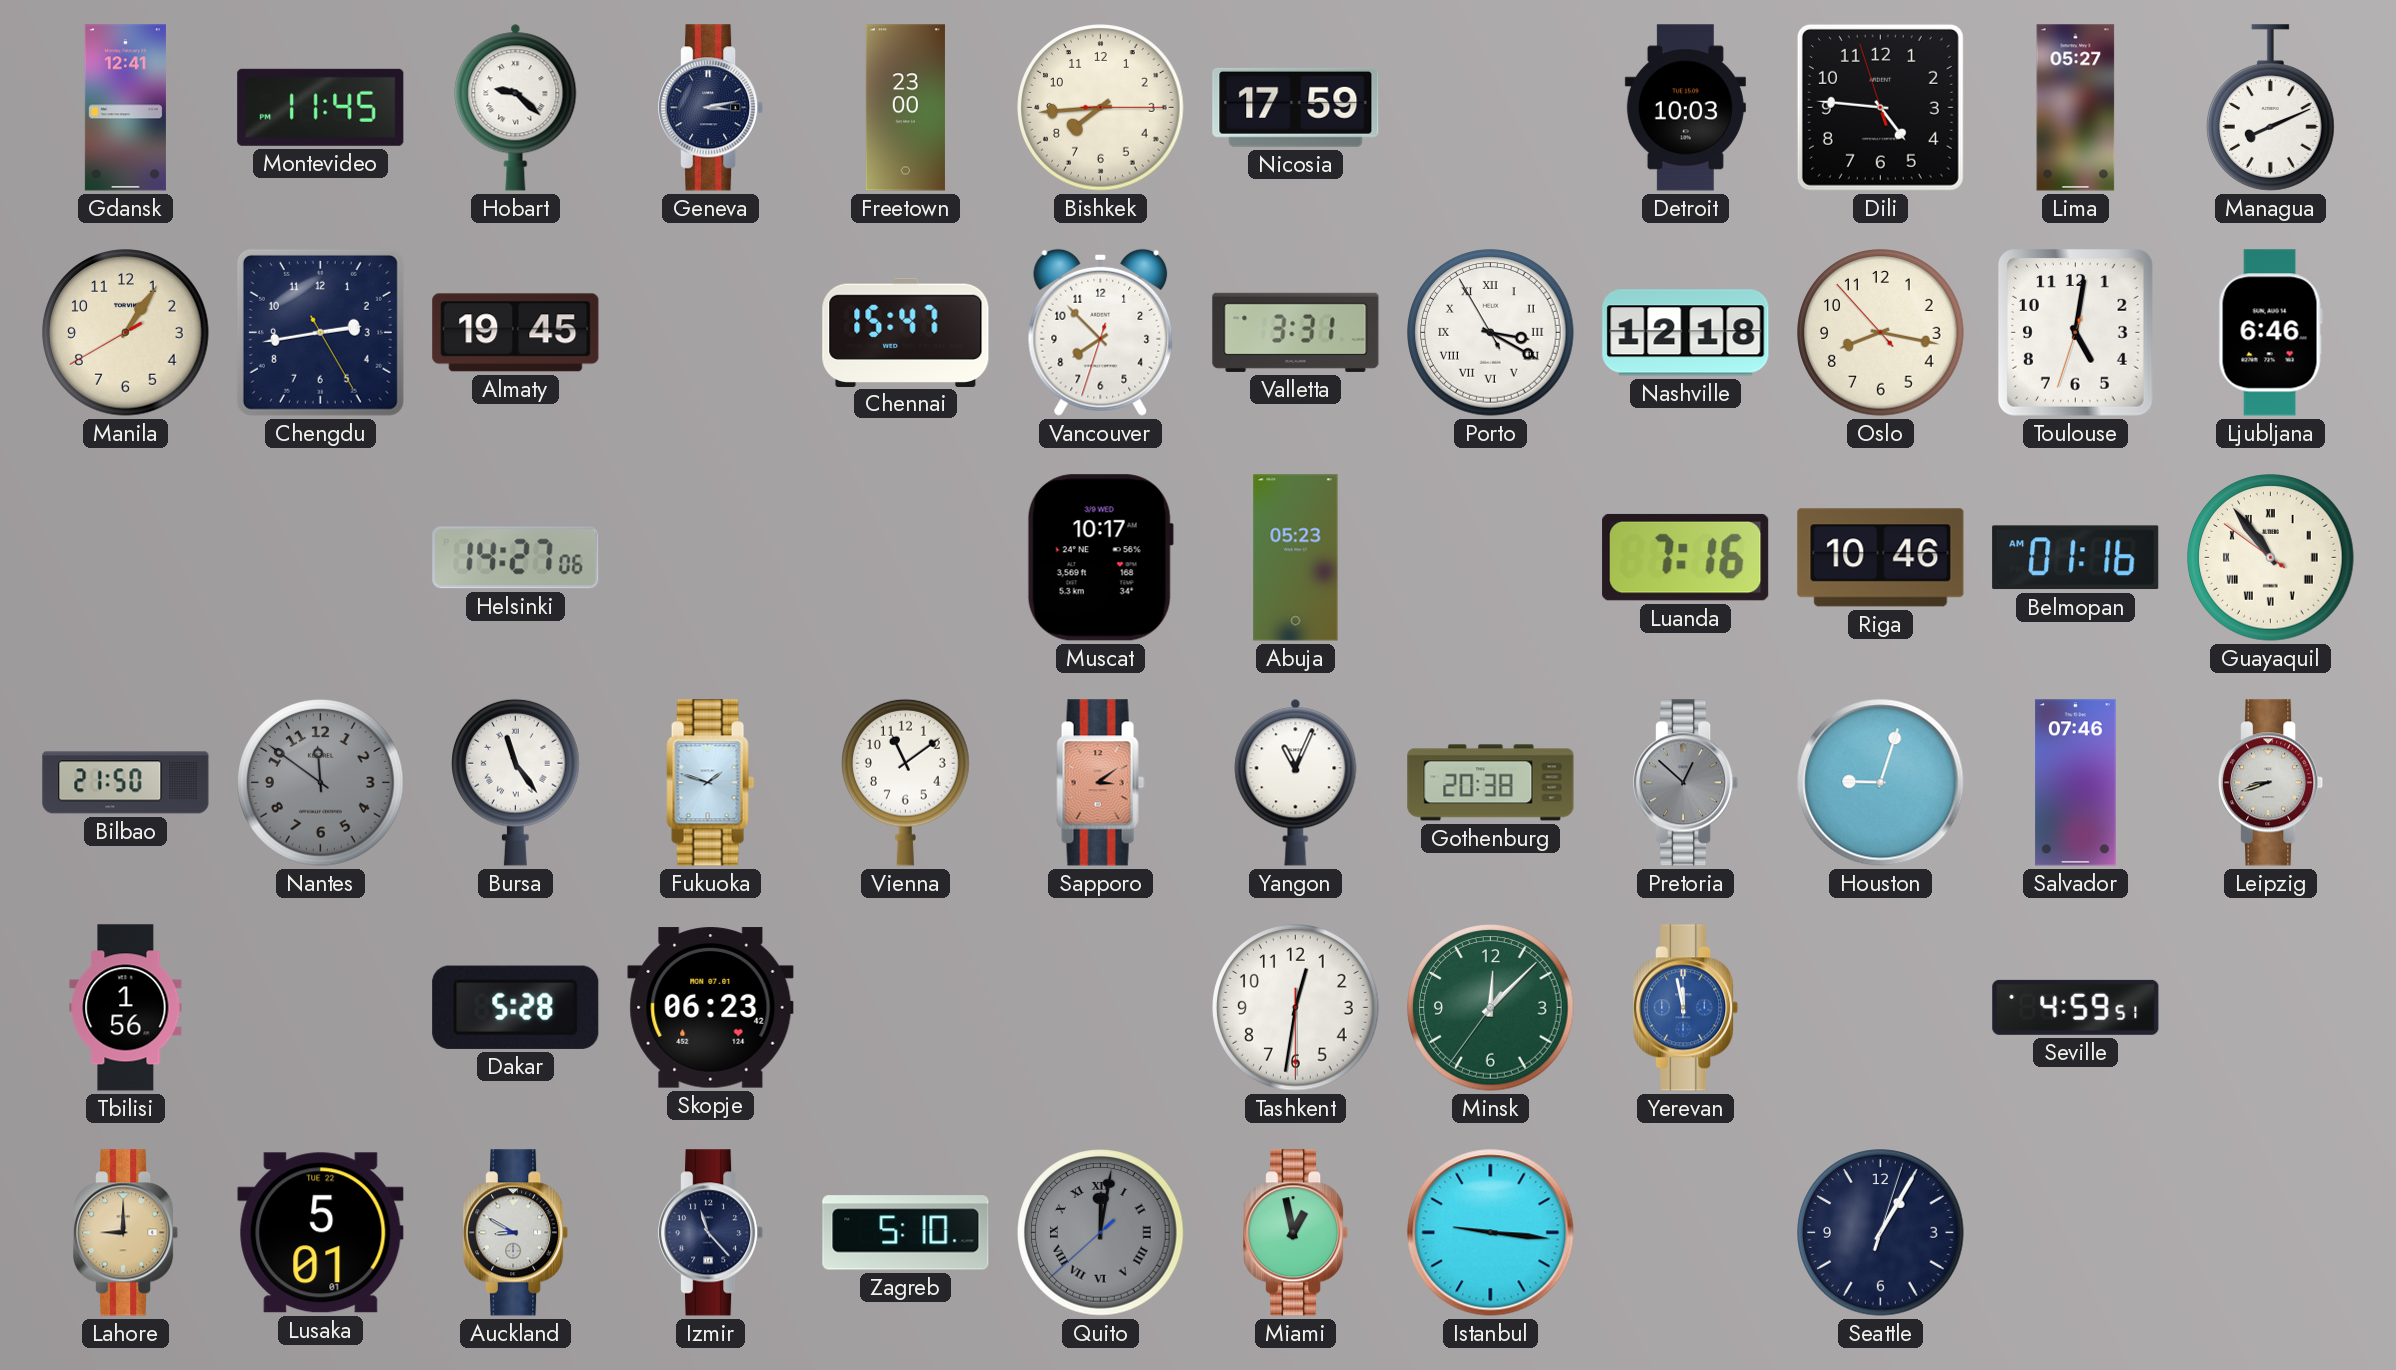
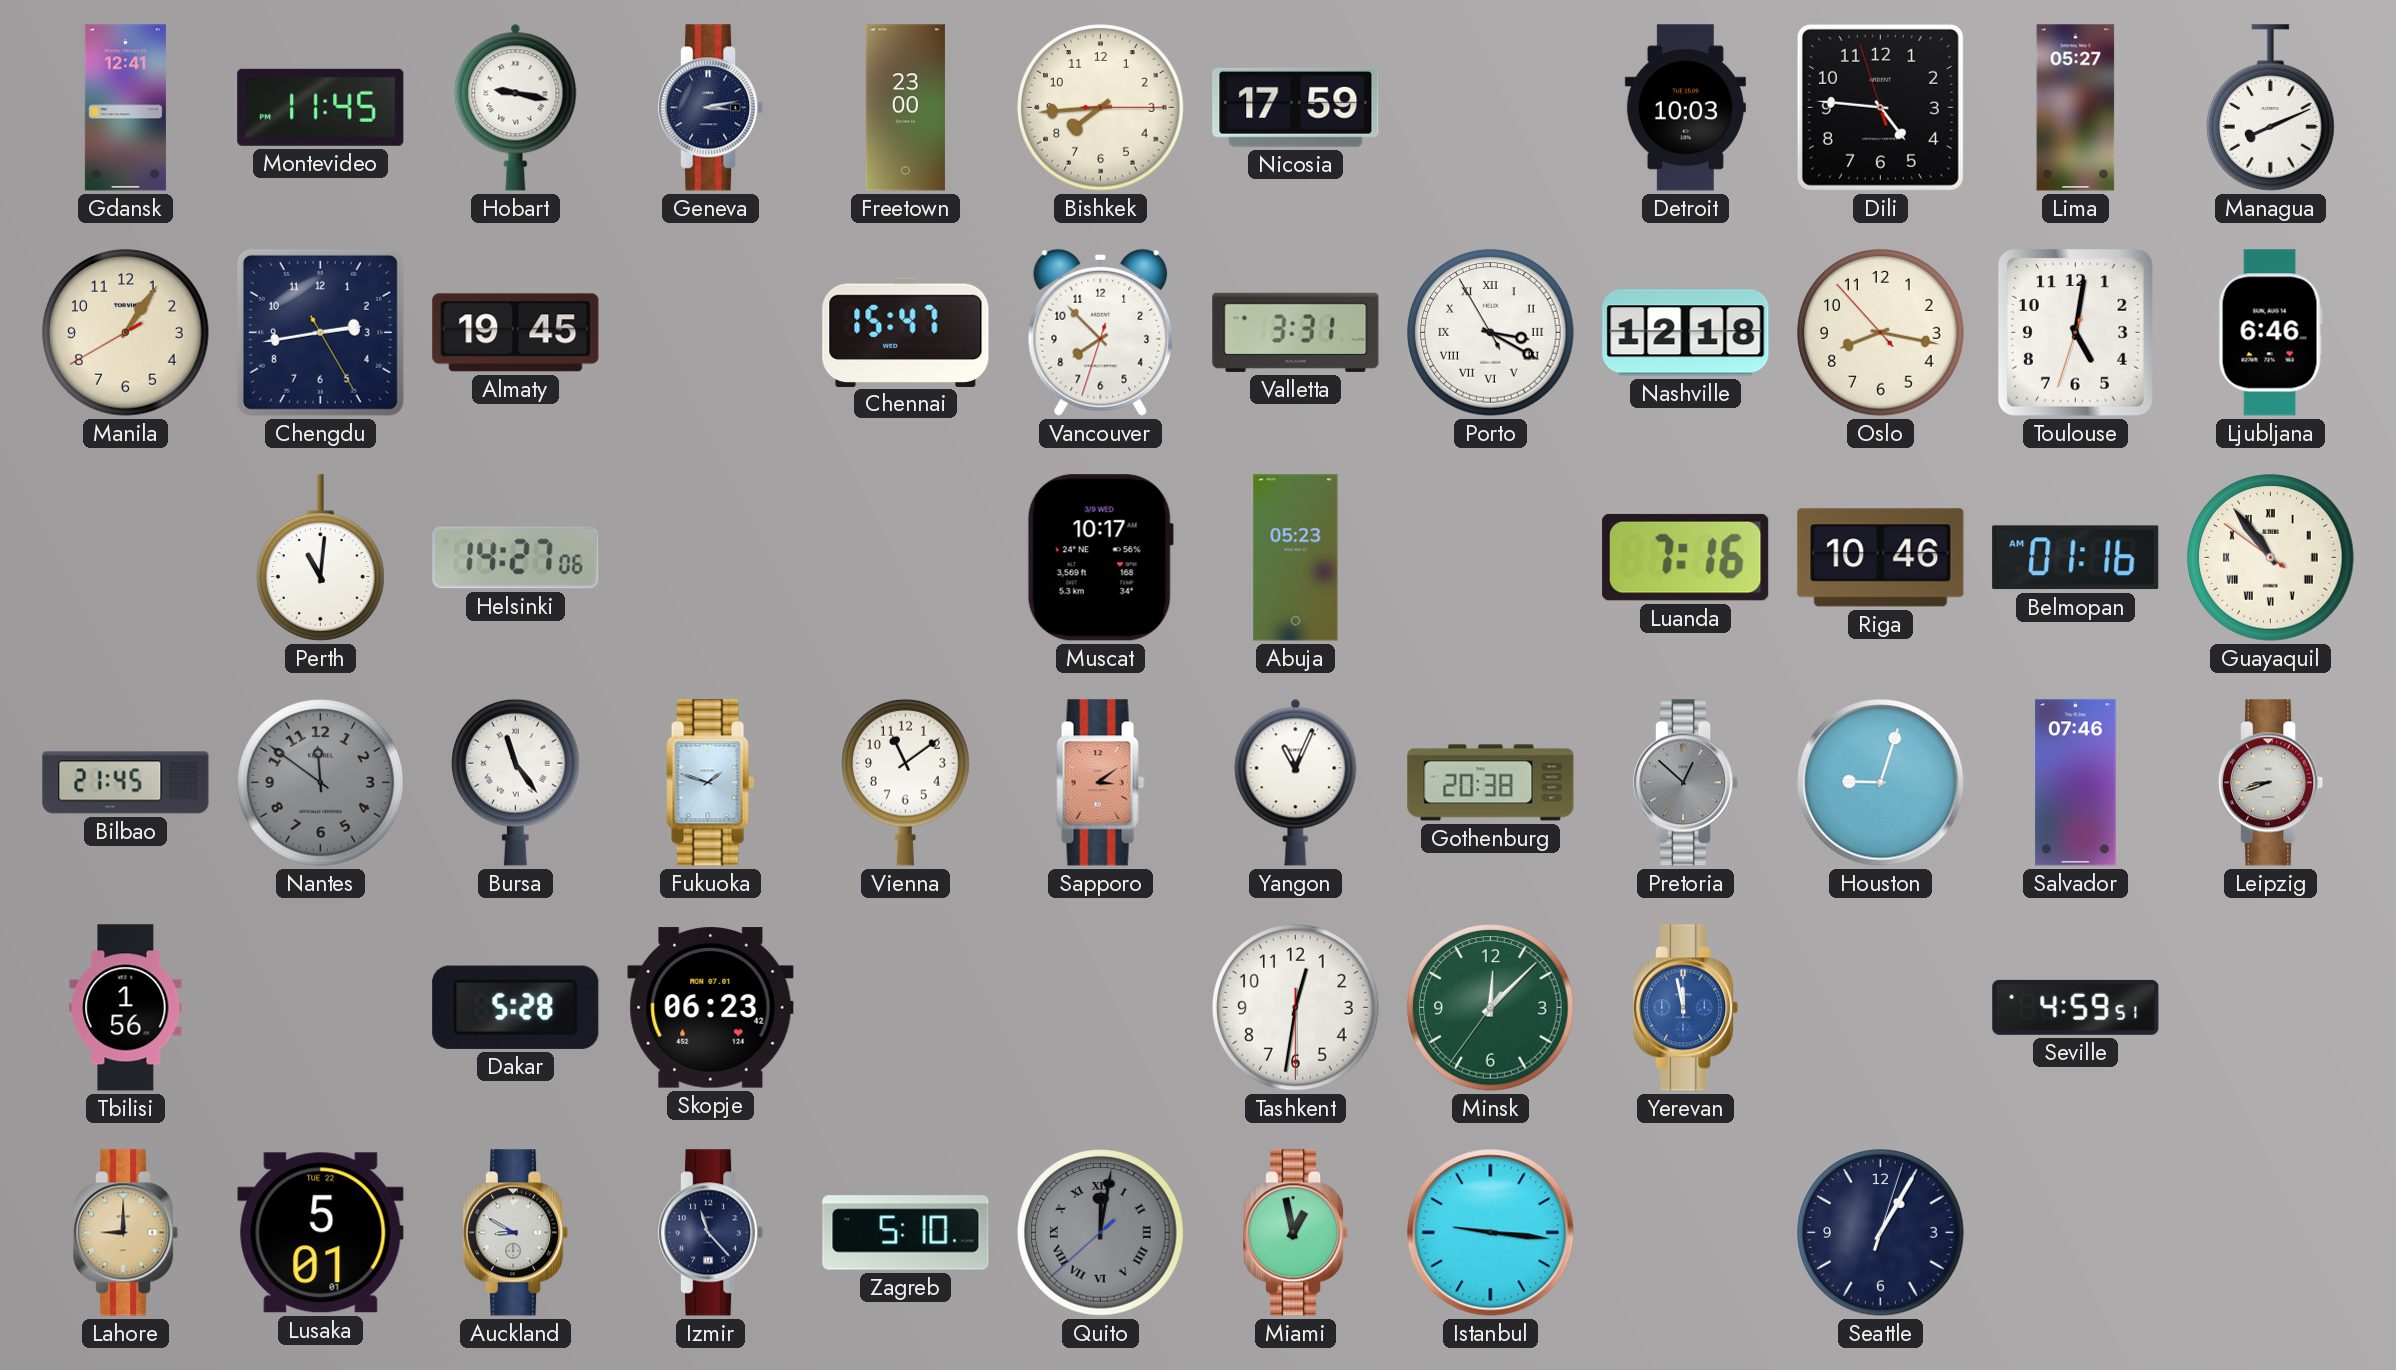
Hobart: 9:22 -> 9:17 (516, 107)
Perth: none -> 11:01 (321, 558)
Bilbao: 21:50 -> 21:45 (126, 783)
